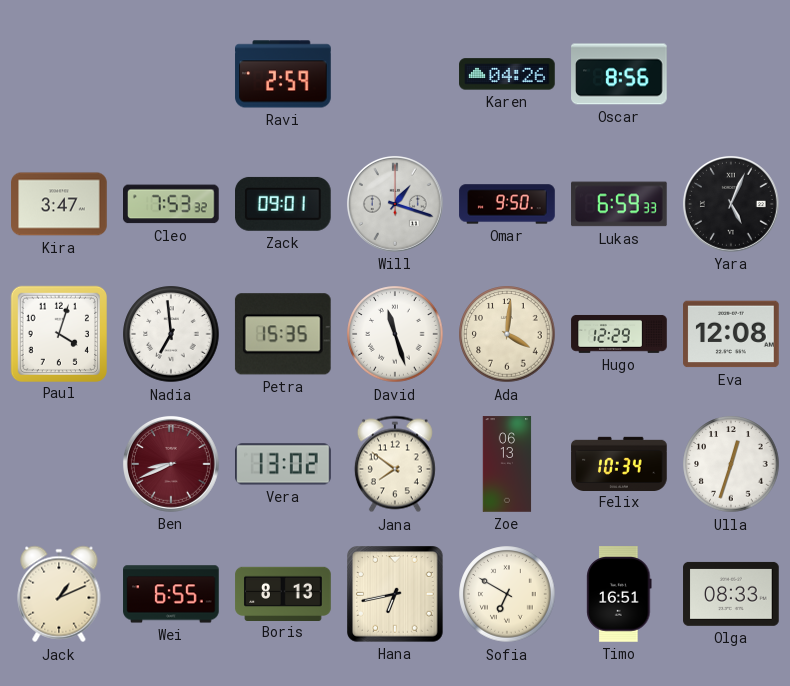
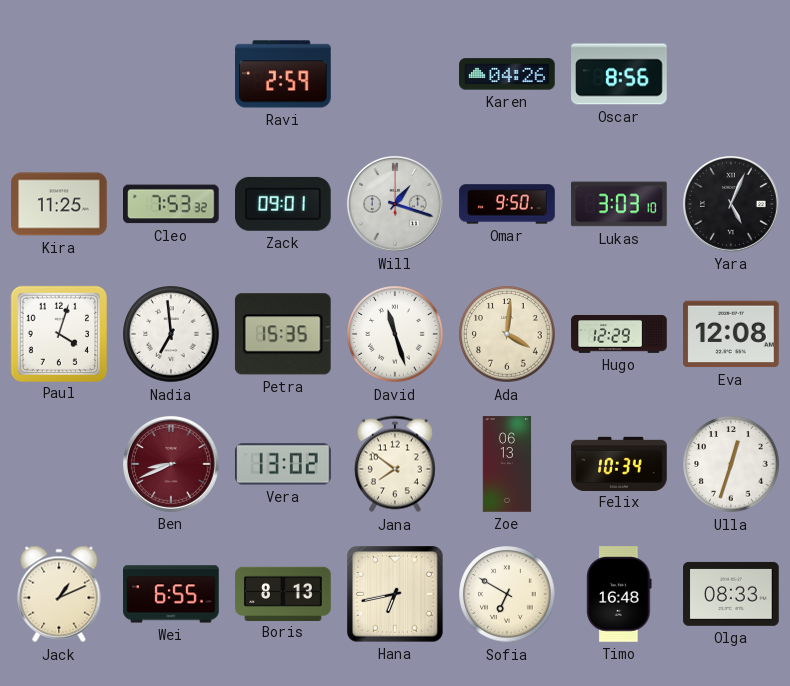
Kira: 3:47 -> 11:25 (59, 204)
Lukas: 6:59 -> 3:03 (619, 204)
Timo: 16:51 -> 16:48 (619, 594)
